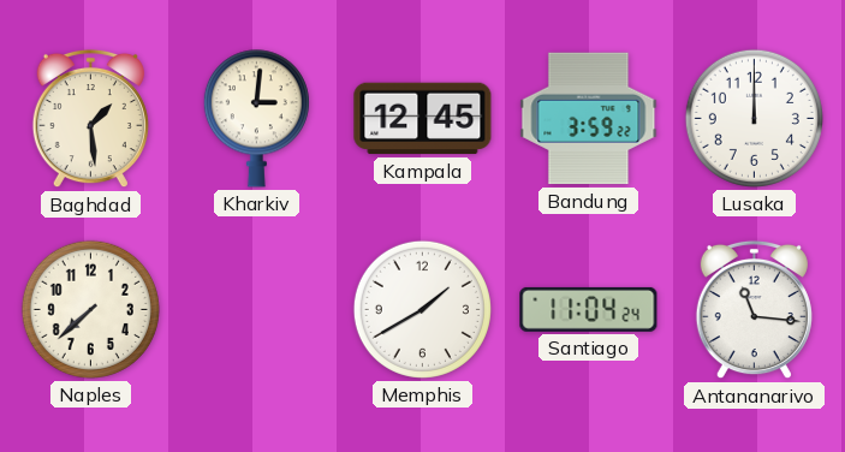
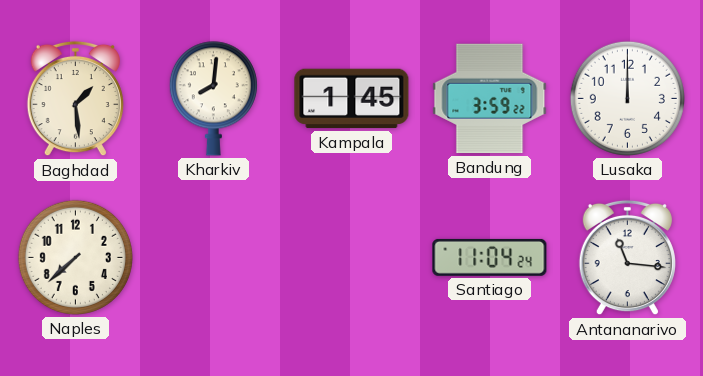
Kharkiv: 3:01 -> 8:01 (213, 99)
Kampala: 12:45 -> 1:45 (352, 99)
Memphis: 1:40 -> none (422, 309)
